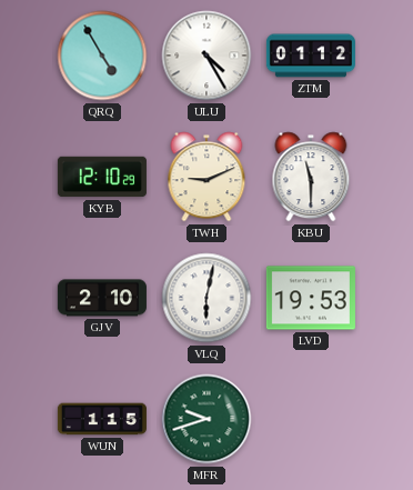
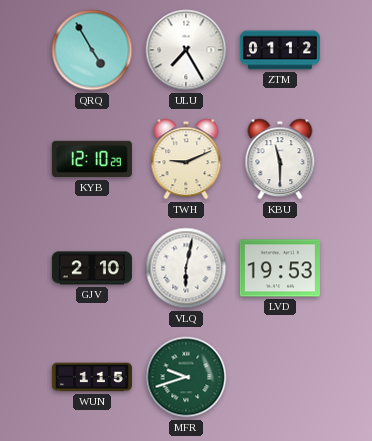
ULU: 4:25 -> 7:25 (186, 50)
